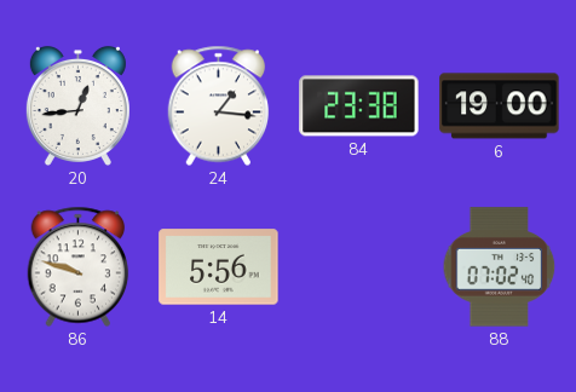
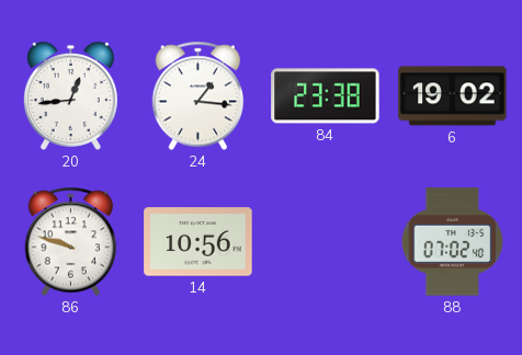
6: 19:00 -> 19:02 (453, 96)
14: 5:56 -> 10:56 (198, 242)
